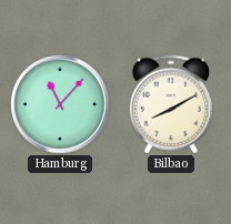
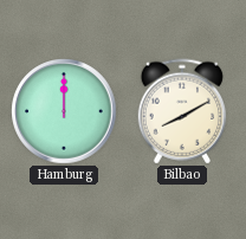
Hamburg: 11:07 -> 12:00 (64, 111)
